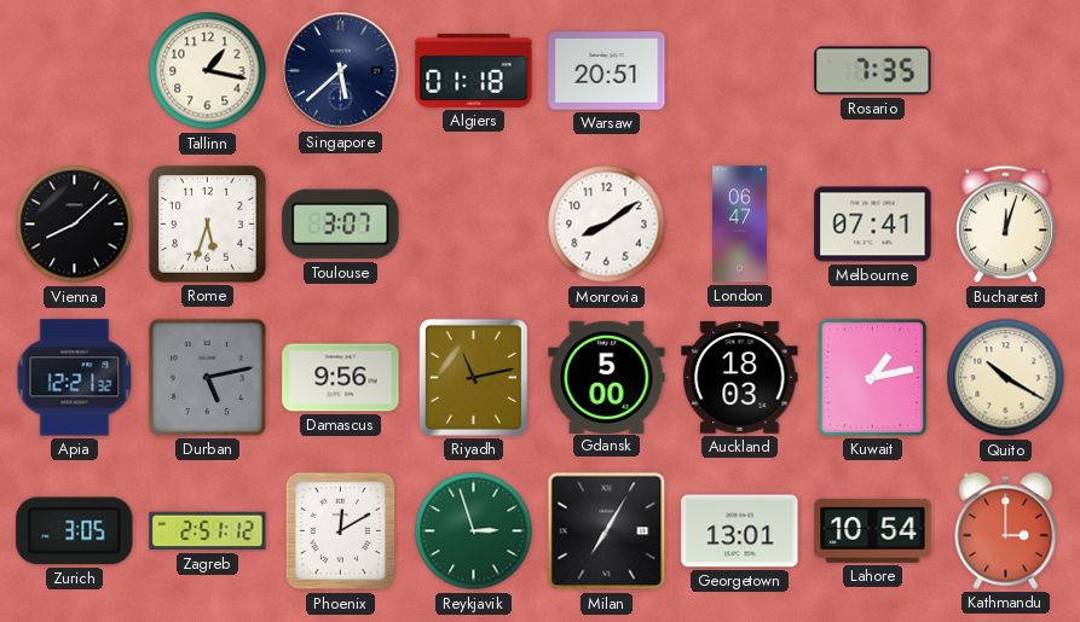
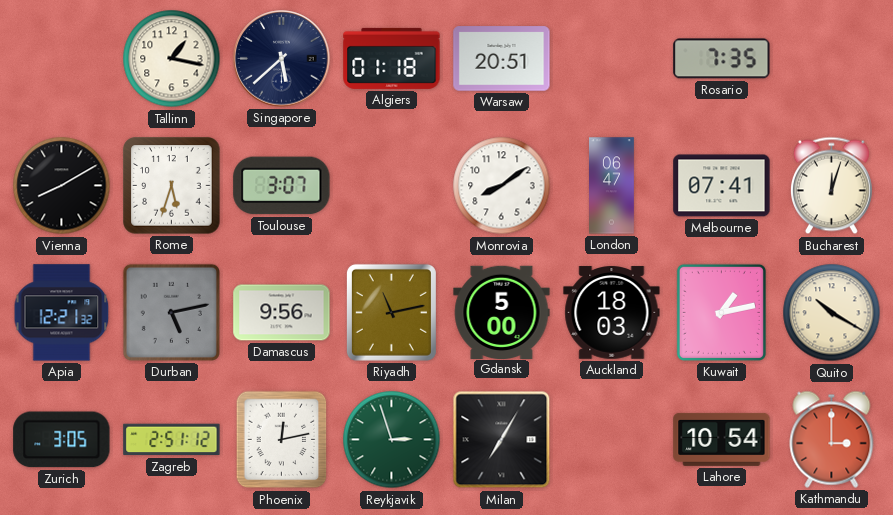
Vienna: 8:08 -> 8:10 (62, 186)
Phoenix: 12:10 -> 12:13 (282, 440)
Georgetown: 13:01 -> none (740, 531)
